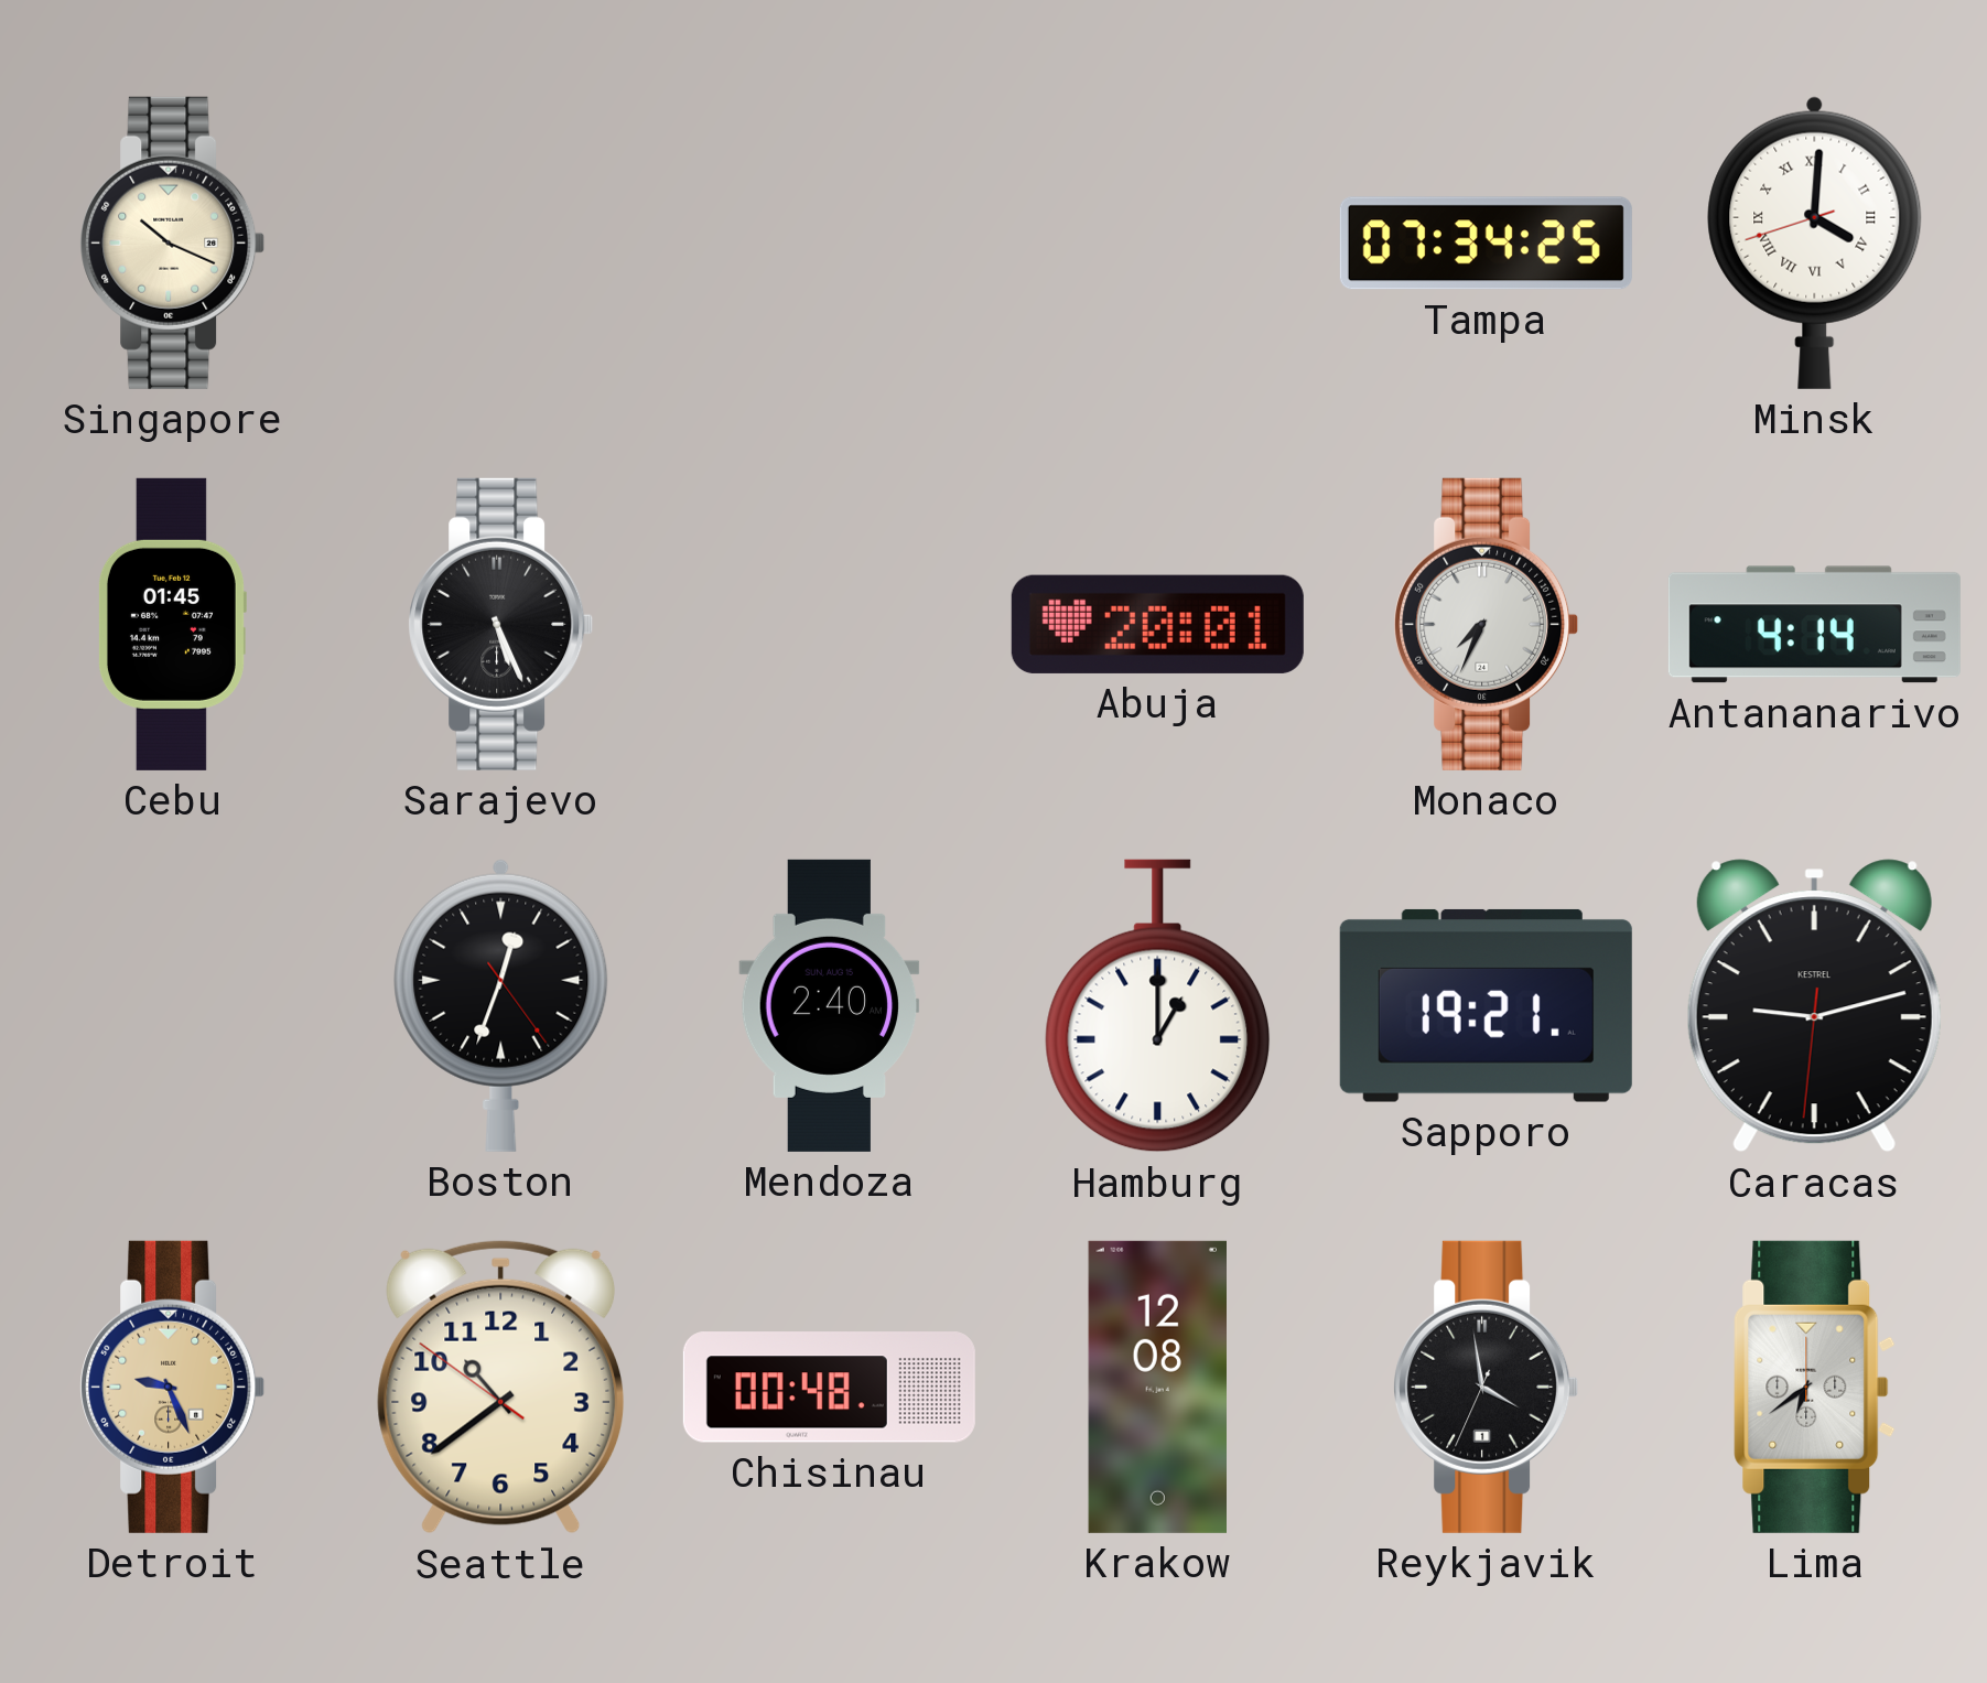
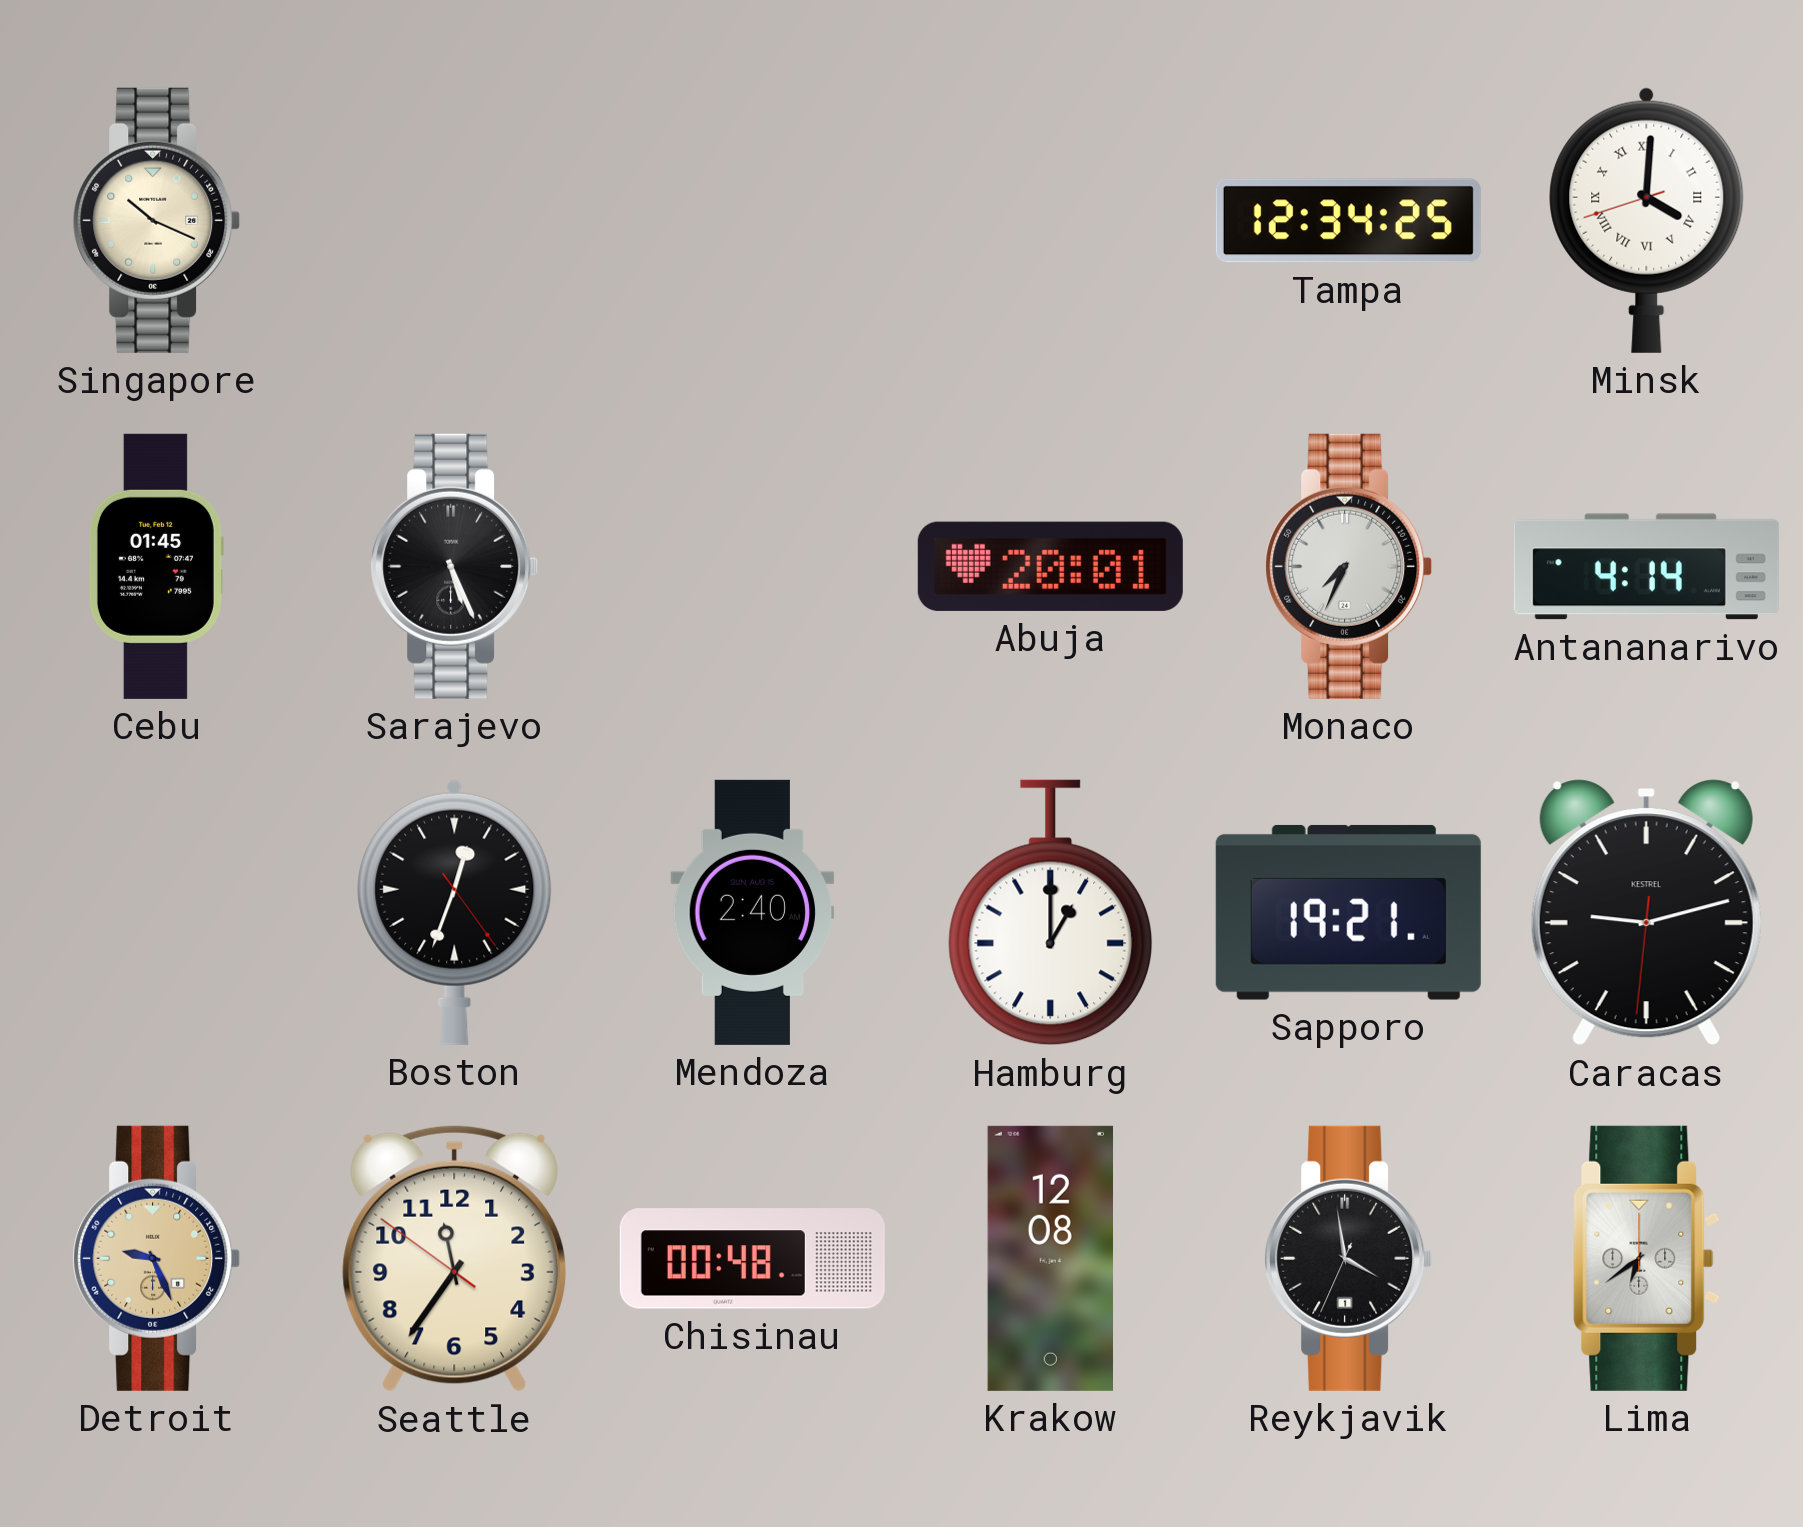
Tampa: 07:34 -> 12:34 (1348, 221)
Seattle: 10:38 -> 11:35 (455, 1258)
